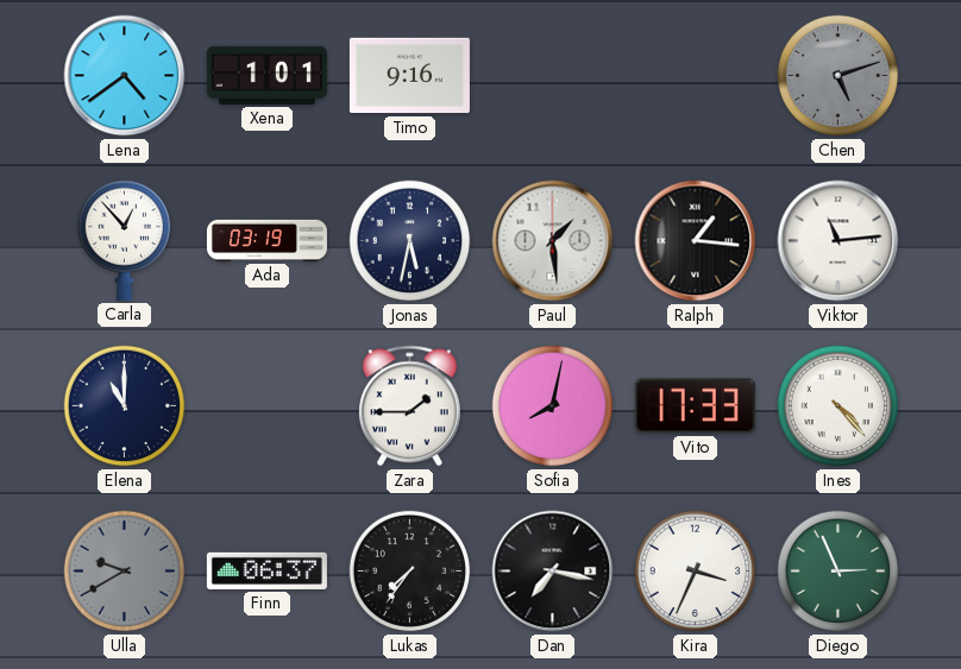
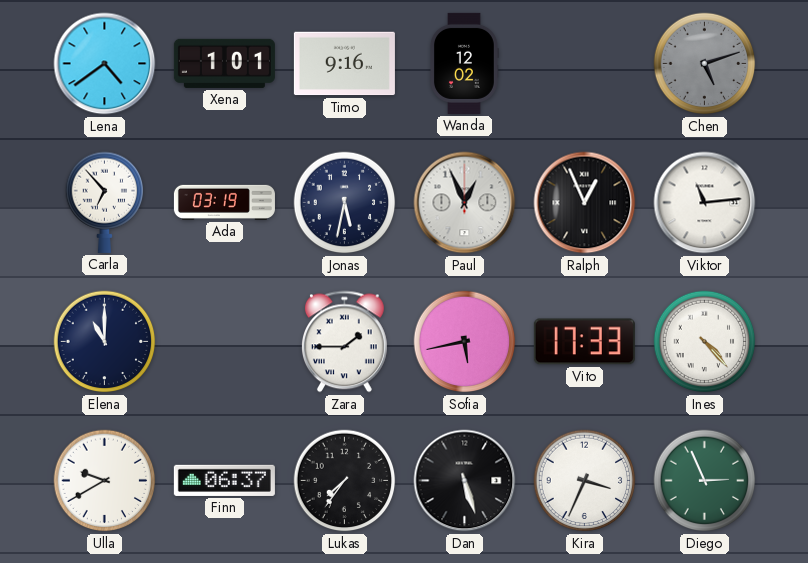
Wanda: none -> 12:02 (465, 63)
Carla: 12:53 -> 6:53 (105, 202)
Paul: 1:29 -> 12:56 (465, 203)
Ralph: 1:16 -> 12:56 (585, 203)
Sofia: 8:02 -> 5:43 (465, 342)
Ulla dial: grey -> white (105, 481)
Dan: 7:17 -> 5:27 (465, 481)
